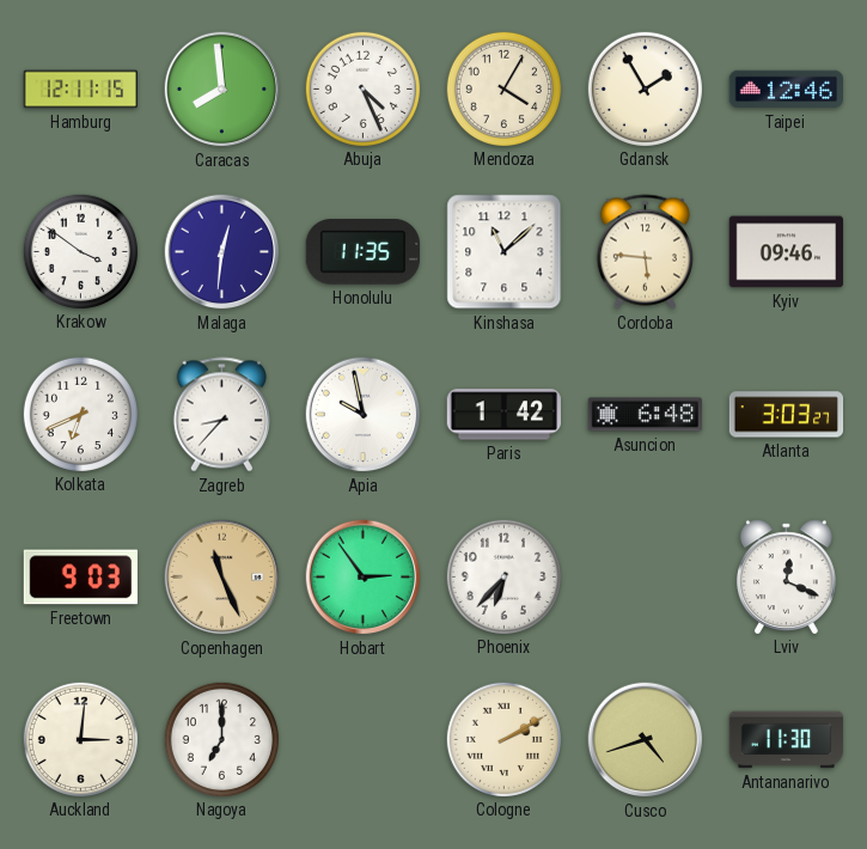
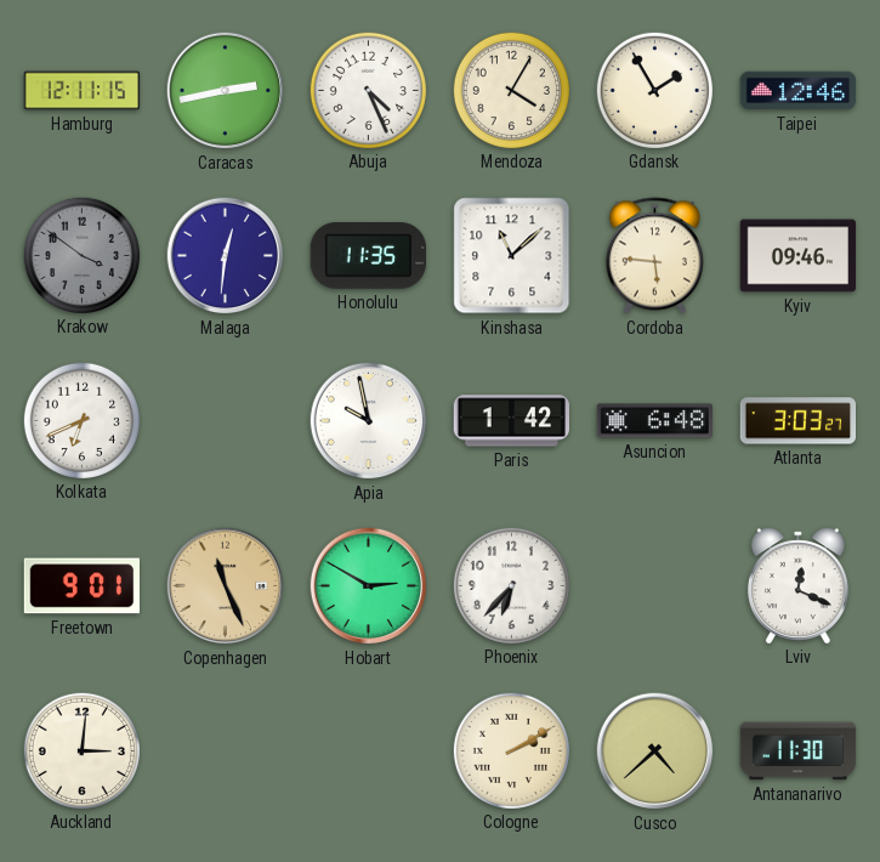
Caracas: 7:59 -> 2:43 (226, 91)
Krakow dial: white -> grey (81, 255)
Zagreb: 8:37 -> none (221, 415)
Freetown: 9:03 -> 9:01 (81, 586)
Hobart: 2:54 -> 2:50 (369, 586)
Nagoya: 7:00 -> none (221, 739)
Cusco: 4:42 -> 4:38 (655, 752)
